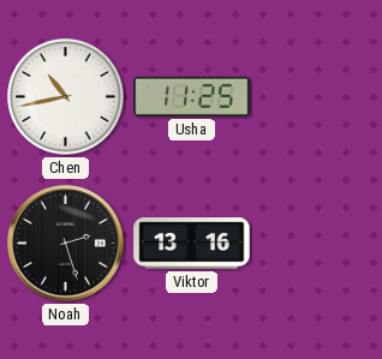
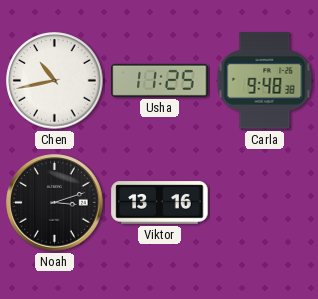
Carla: none -> 9:48 (265, 81)
Noah: 2:27 -> 3:12 (55, 203)
